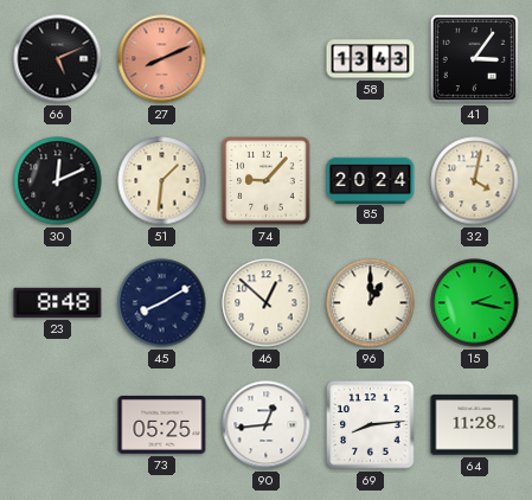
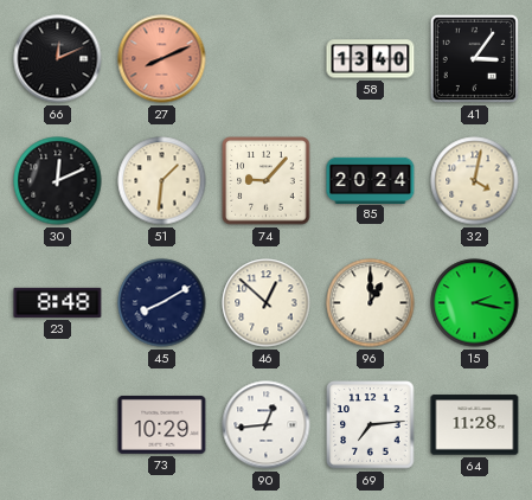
66: 5:11 -> 12:11 (58, 59)
58: 13:43 -> 13:40 (371, 59)
73: 05:25 -> 10:29 (162, 425)
69: 8:14 -> 7:14 (371, 425)
